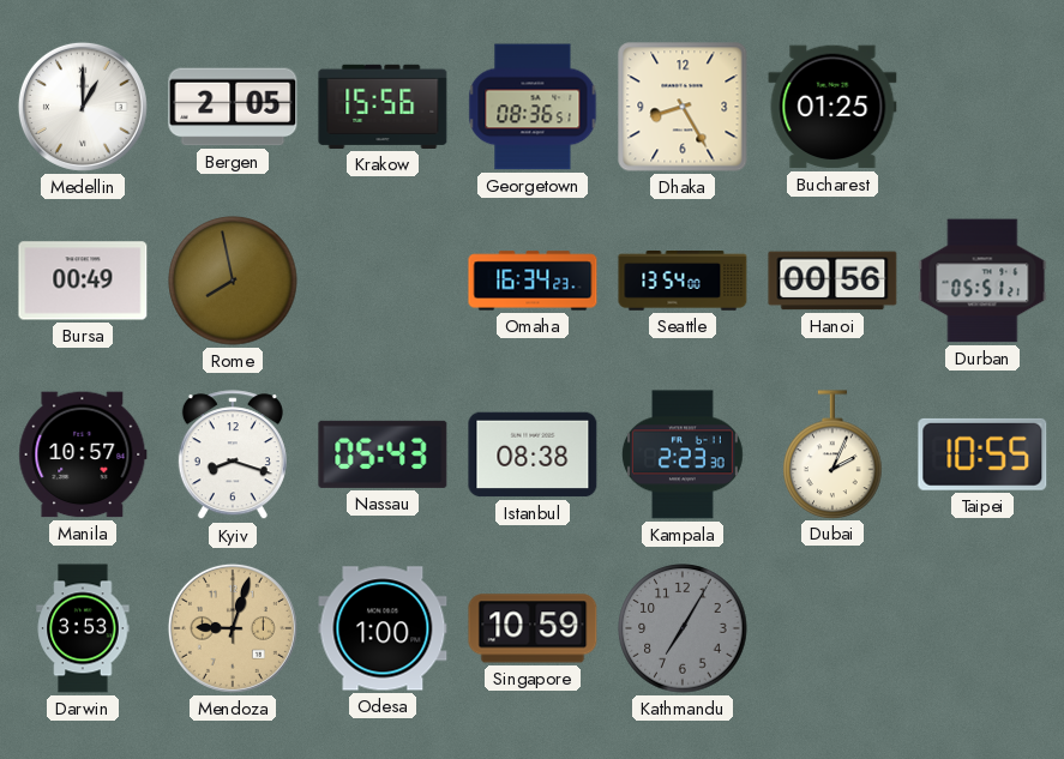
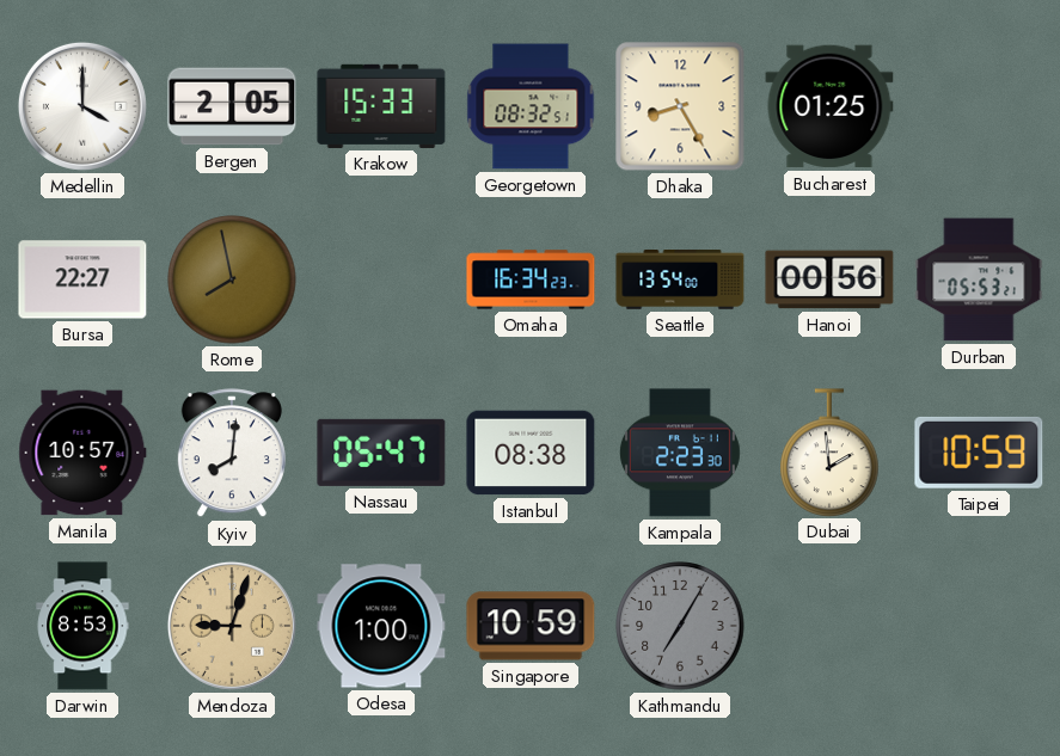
Medellin: 1:00 -> 4:00 (82, 106)
Krakow: 15:56 -> 15:33 (381, 106)
Georgetown: 08:36 -> 08:32 (531, 106)
Bursa: 00:49 -> 22:27 (82, 279)
Durban: 05:51 -> 05:53 (979, 279)
Kyiv: 8:18 -> 8:01 (232, 454)
Nassau: 05:43 -> 05:47 (381, 453)
Dubai: 2:04 -> 1:59 (829, 453)
Taipei: 10:55 -> 10:59 (979, 453)
Darwin: 3:53 -> 8:53 (82, 626)
